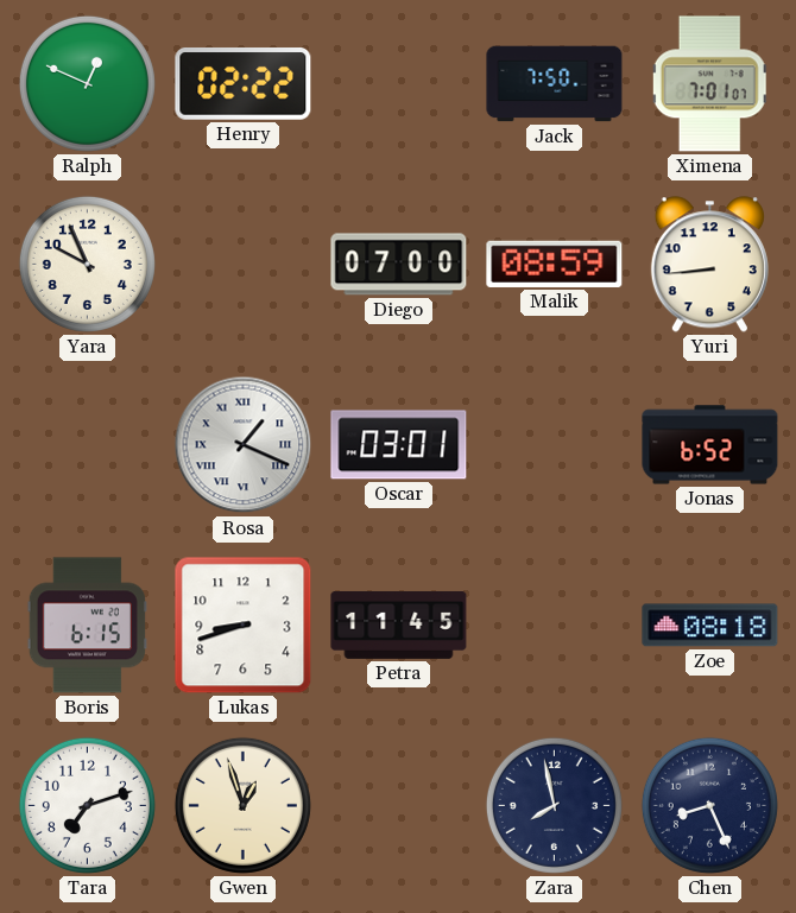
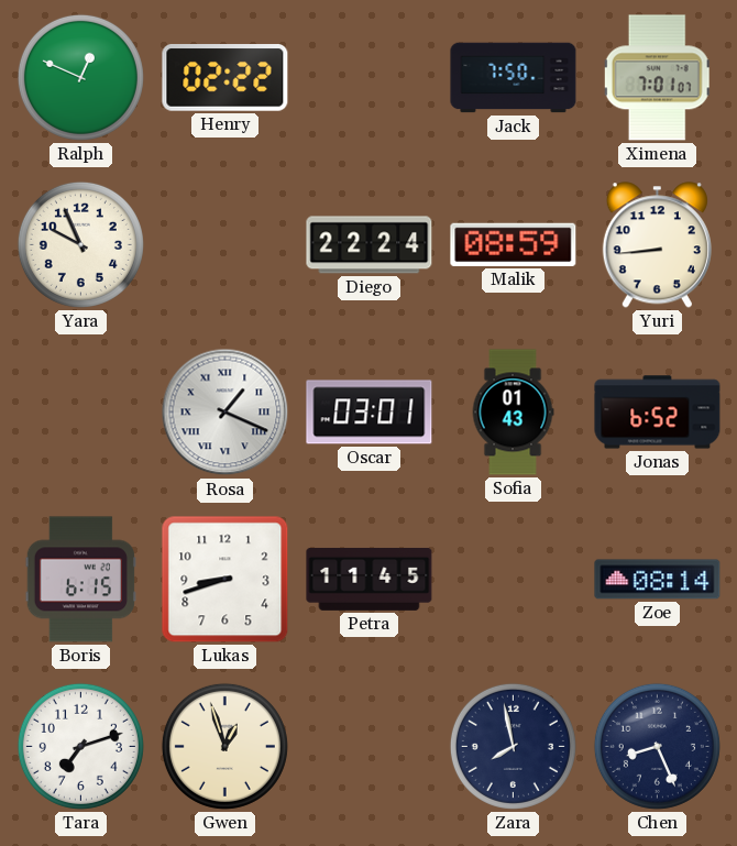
Diego: 07:00 -> 22:24 (370, 245)
Sofia: none -> 01:43 (513, 413)
Zoe: 08:18 -> 08:14 (658, 580)
